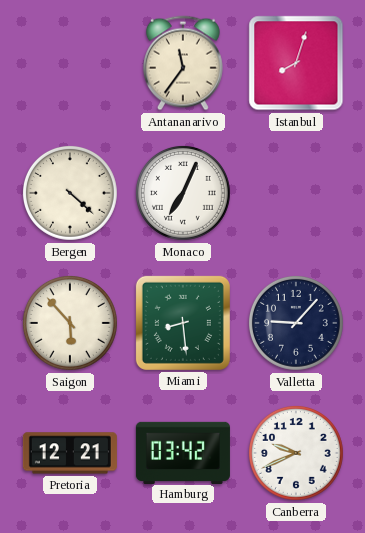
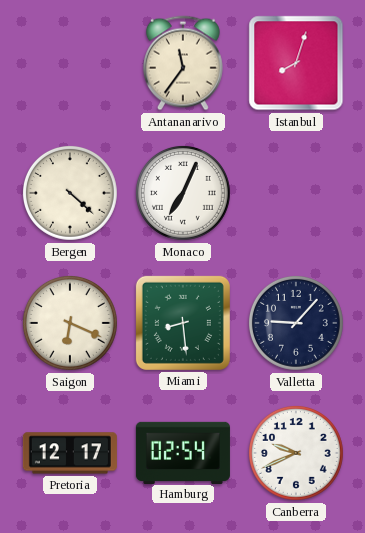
Saigon: 5:53 -> 6:19 (70, 323)
Pretoria: 12:21 -> 12:17 (70, 453)
Hamburg: 03:42 -> 02:54 (183, 452)
